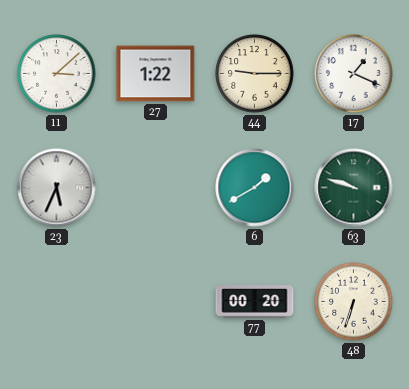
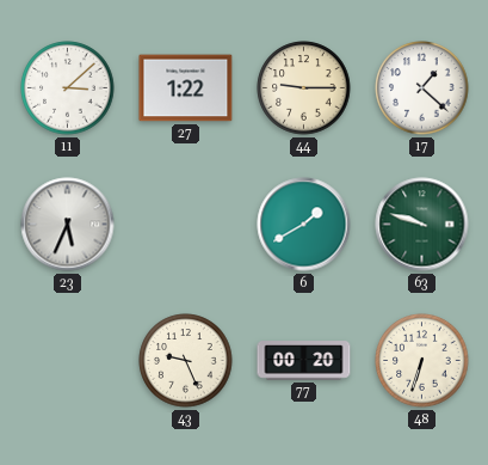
17: 1:19 -> 1:22 (422, 88)
43: none -> 9:26 (186, 361)
